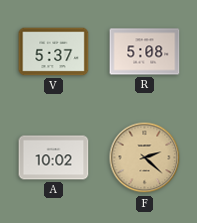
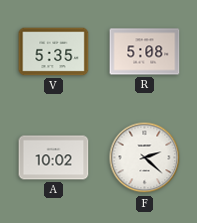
V: 5:37 -> 5:35 (54, 52)
F dial: champagne -> white (145, 158)
